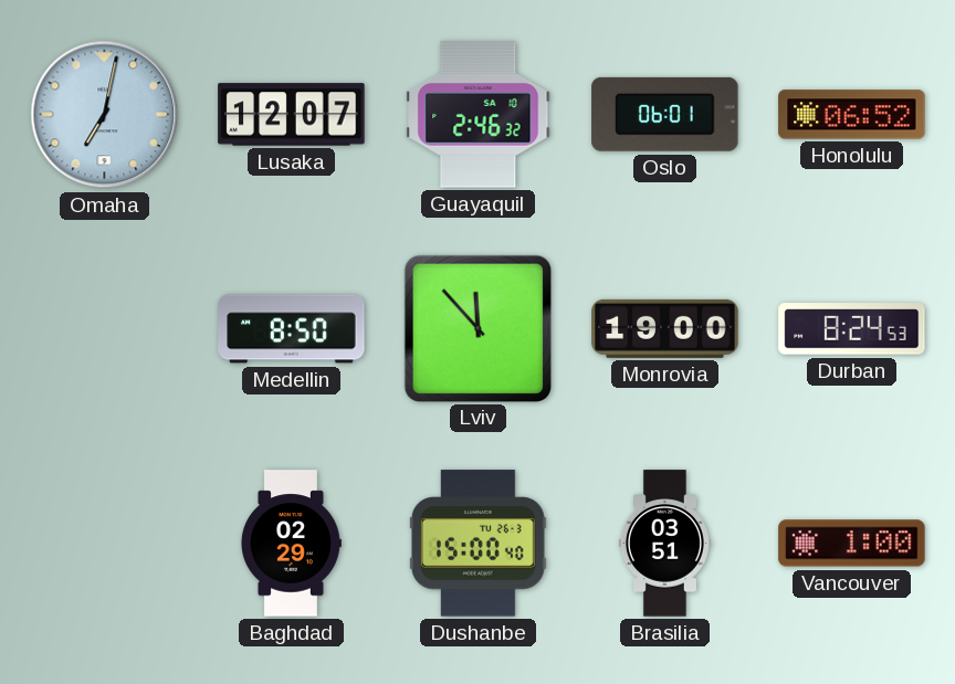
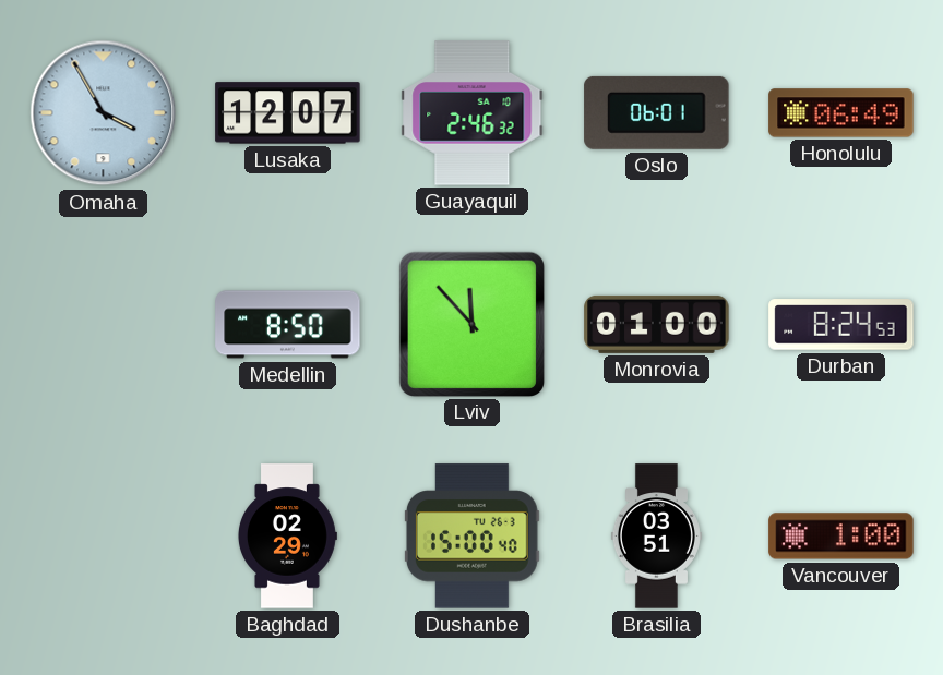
Omaha: 7:02 -> 3:55 (104, 113)
Honolulu: 06:52 -> 06:49 (841, 113)
Monrovia: 19:00 -> 01:00 (657, 324)
